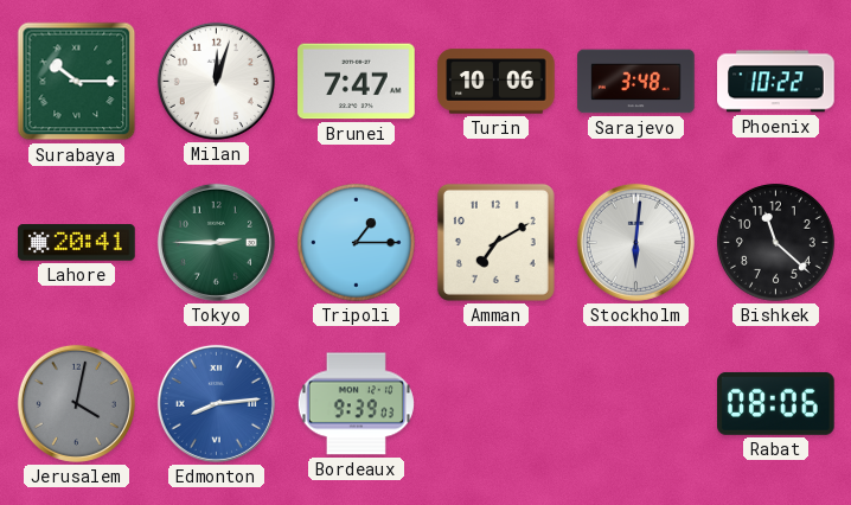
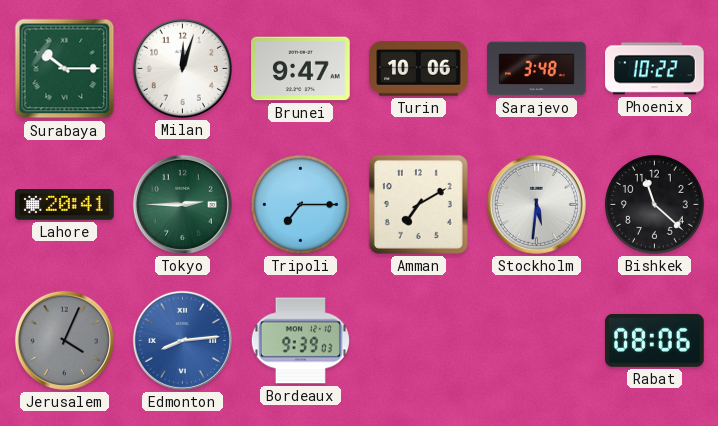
Brunei: 7:47 -> 9:47 (301, 69)
Tripoli: 1:15 -> 7:15 (300, 204)
Stockholm: 6:01 -> 5:31 (536, 204)
Jerusalem: 4:02 -> 4:04 (64, 340)
